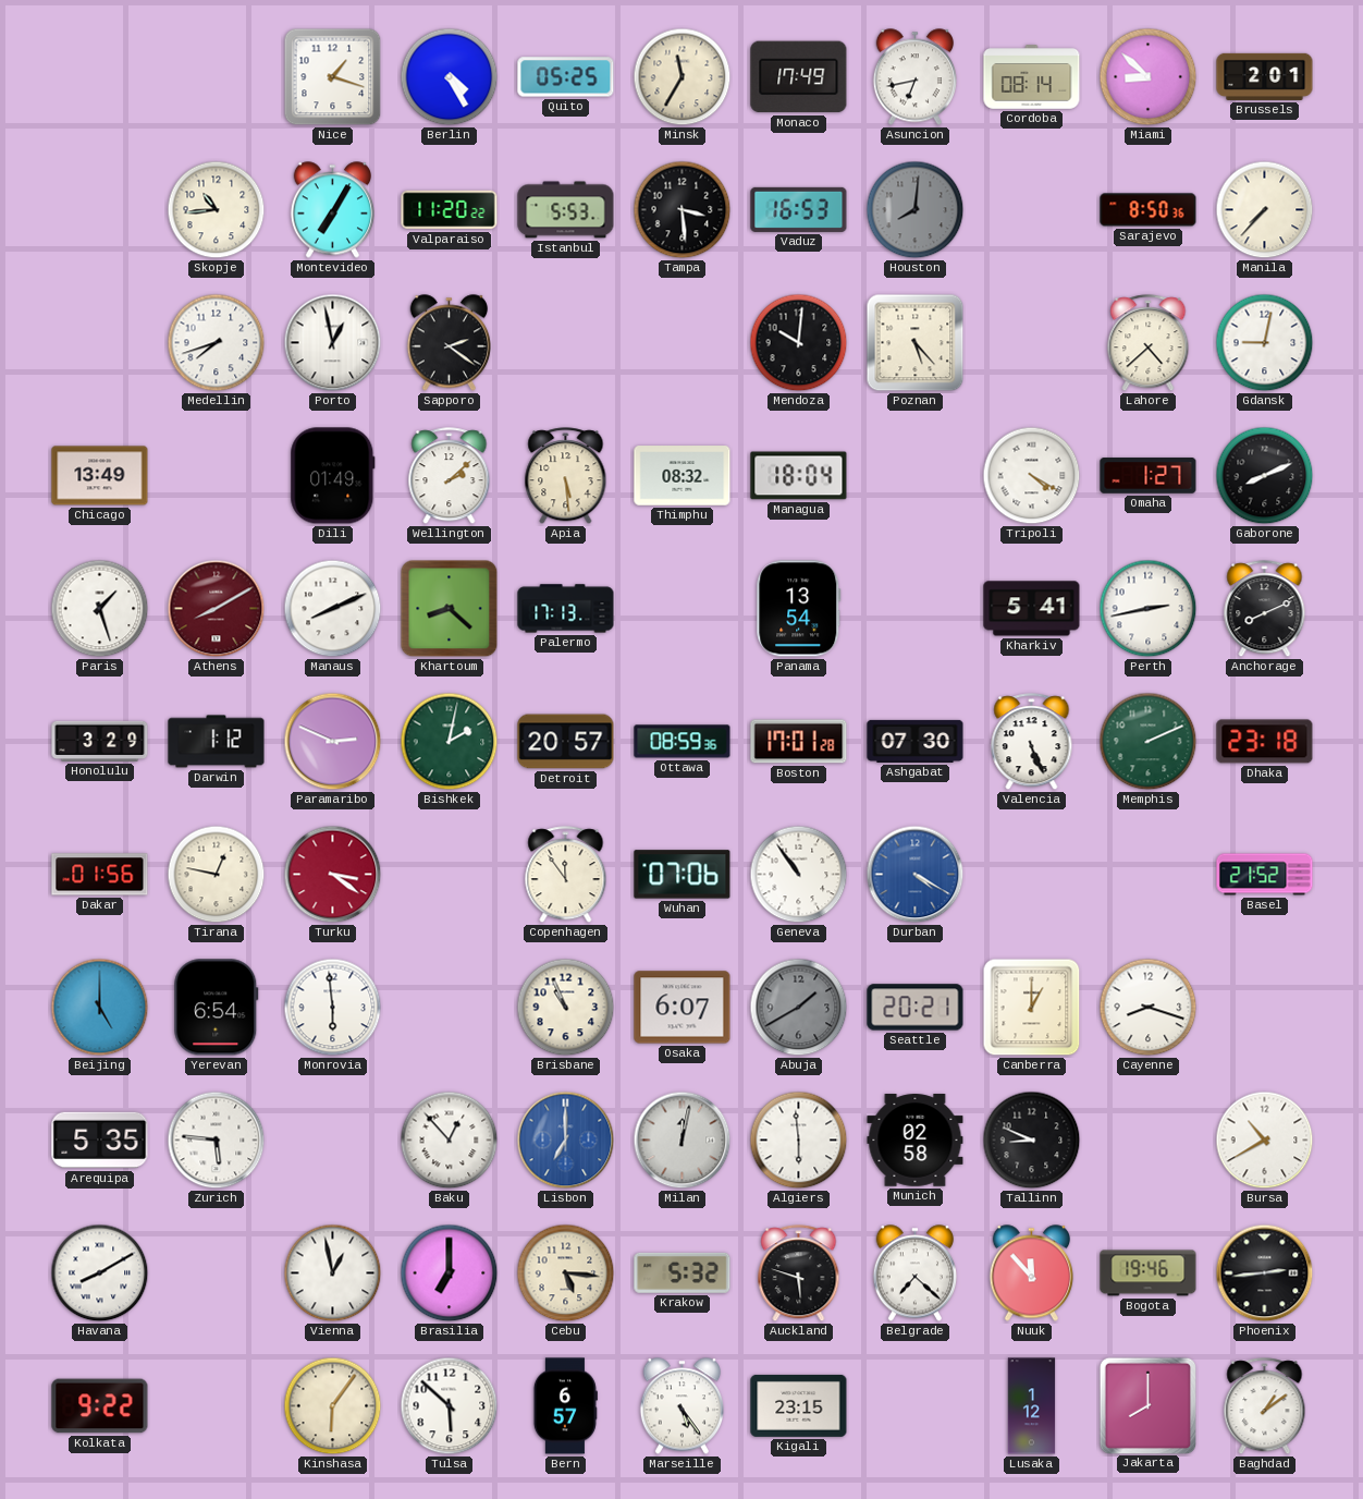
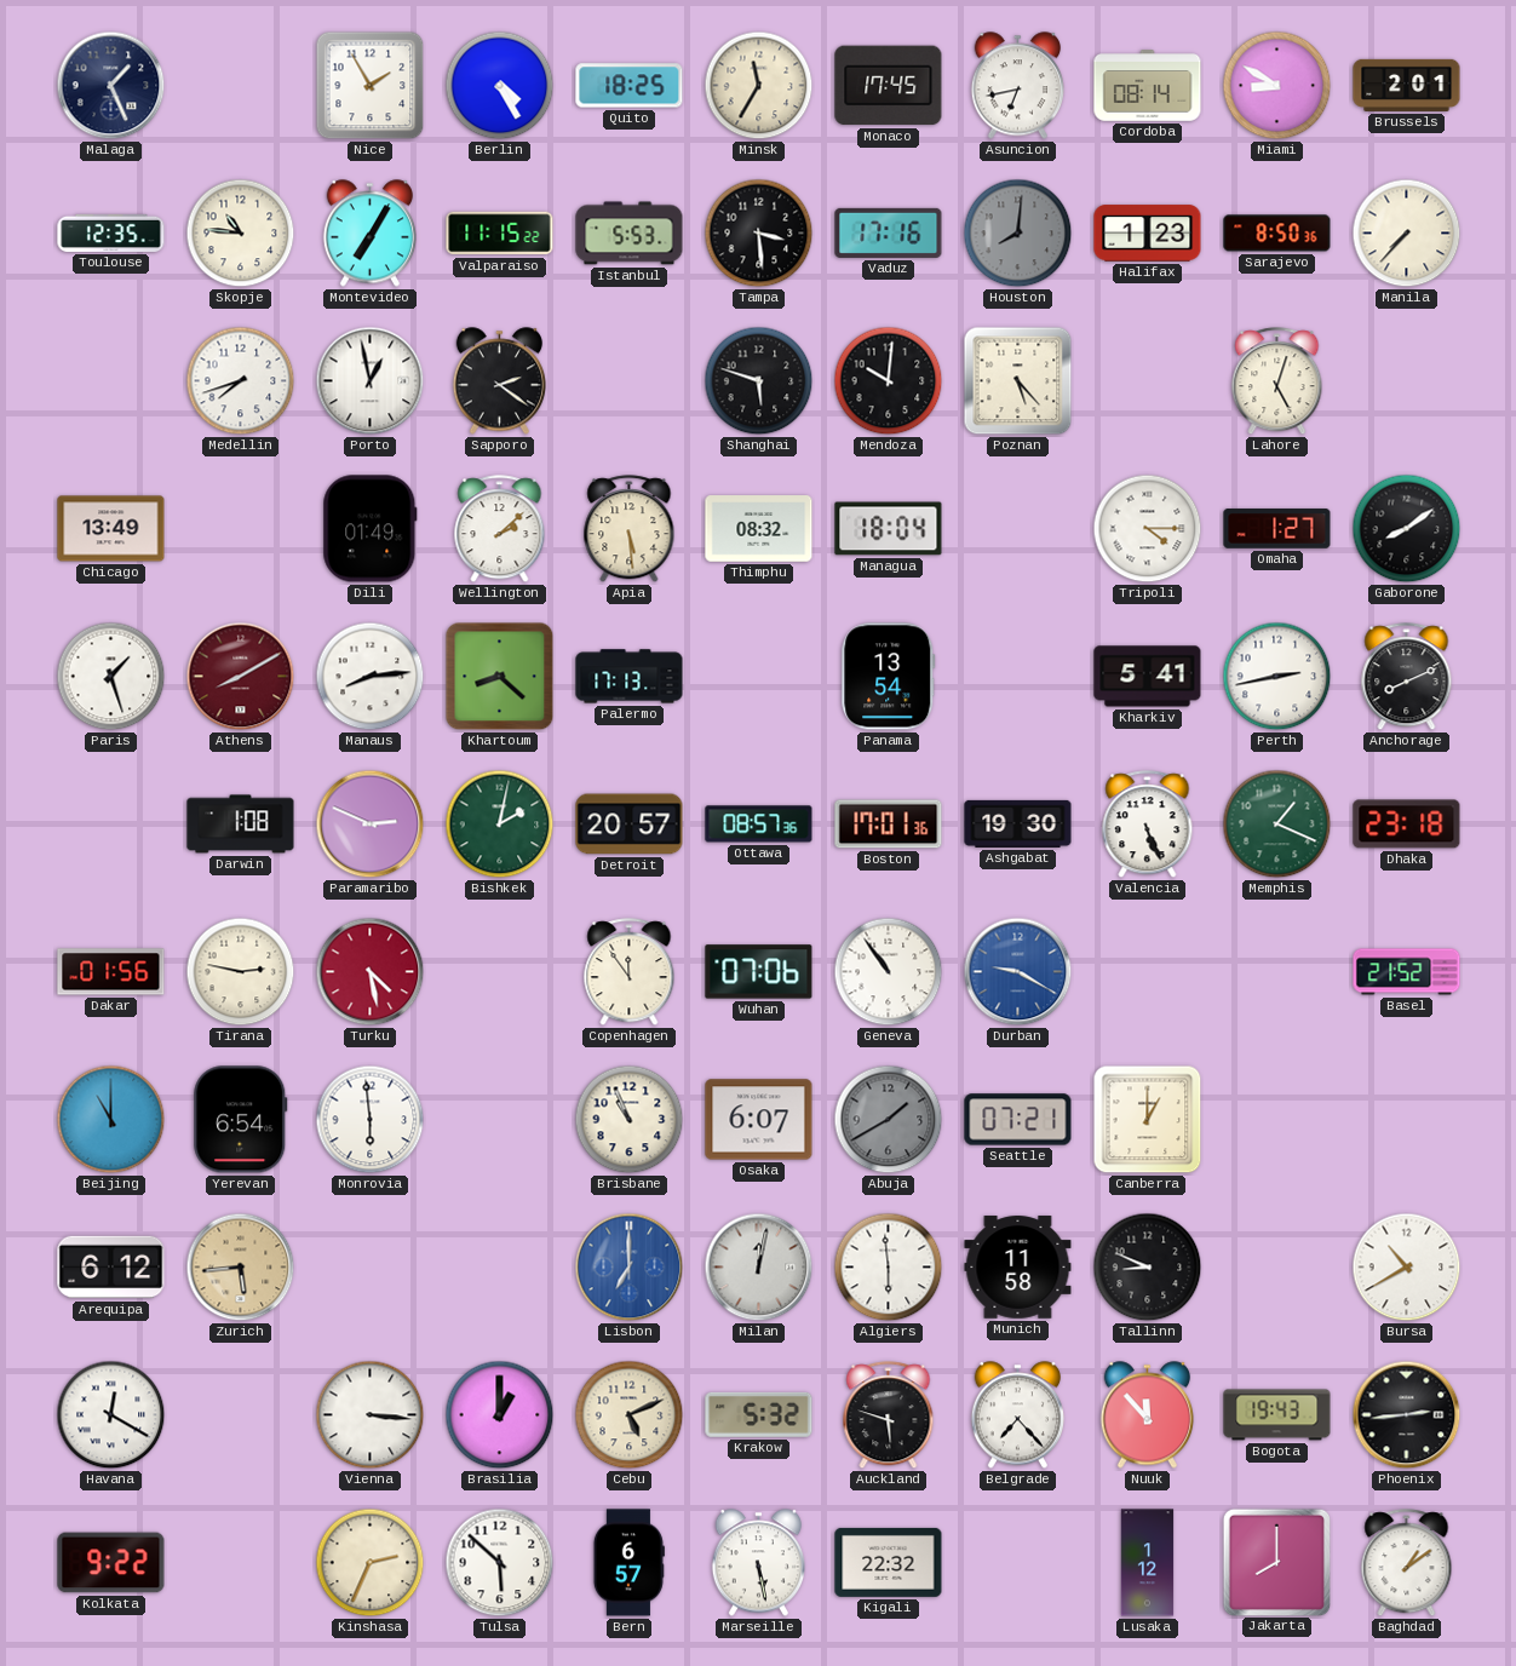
Malaga: none -> 1:26 (111, 86)
Nice: 1:18 -> 1:55 (371, 86)
Quito: 05:25 -> 18:25 (630, 86)
Monaco: 17:49 -> 17:45 (889, 86)
Miami: 8:52 -> 8:50 (1277, 86)
Toulouse: none -> 12:35 (111, 232)
Skopje: 10:44 -> 10:46 (241, 234)
Valparaiso: 11:20 -> 11:15 (500, 234)
Vaduz: 16:53 -> 17:16 (889, 232)
Halifax: none -> 1:23 (1148, 234)
Shanghai: none -> 5:48 (759, 381)
Lahore: 4:38 -> 5:03 (1277, 381)
Gdansk: 9:02 -> none (1265, 343)
Tripoli: 4:20 -> 4:15 (1148, 529)
Gaborone: 8:11 -> 8:09 (1407, 529)
Manaus: 8:11 -> 8:14 (371, 677)
Honolulu: 3:29 -> none (100, 741)
Darwin: 1:12 -> 1:08 (241, 825)
Ottawa: 08:59 -> 08:57 (759, 825)
Boston: 17:01:28 -> 17:01:36 (889, 825)
Ashgabat: 07:30 -> 19:30 (1018, 823)
Memphis: 2:11 -> 1:19 (1277, 825)
Tirana: 12:47 -> 2:47 (241, 972)
Turku: 3:21 -> 4:28 (371, 972)
Durban: 4:20 -> 9:20 (1018, 972)
Beijing: 5:00 -> 11:00 (111, 1120)
Seattle: 20:21 -> 07:21 (1018, 1120)
Cayenne: 8:18 -> none (1149, 1008)
Arequipa: 5:35 -> 6:12 (111, 1268)
Zurich: 5:46 -> 5:44 (241, 1268)
Zurich dial: white -> champagne (241, 1268)
Baku: 12:53 -> none (450, 1141)
Munich: 02:58 -> 11:58 (1018, 1268)
Havana: 8:10 -> 12:20 (111, 1415)
Vienna: 12:58 -> 3:16 (371, 1415)
Brasilia: 7:00 -> 1:00 (500, 1415)
Cebu: 5:16 -> 5:11 (630, 1415)
Belgrade: 7:22 -> 7:23 (1017, 1415)
Bogota: 19:46 -> 19:43 (1277, 1415)
Kinshasa: 6:06 -> 2:34 (371, 1563)
Marseille: 5:24 -> 5:28 (758, 1563)
Kigali: 23:15 -> 22:32 (889, 1562)
